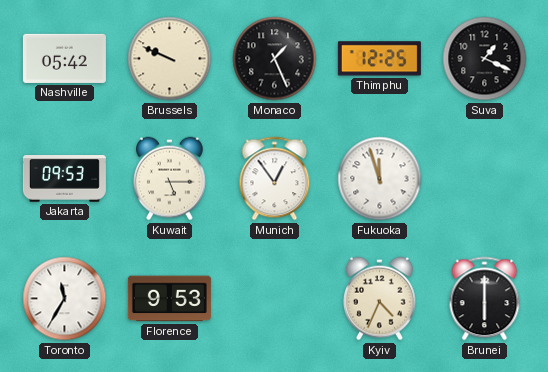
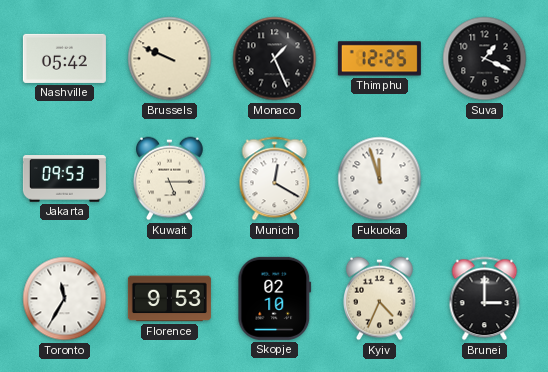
Munich: 12:54 -> 12:20 (275, 179)
Skopje: none -> 02:10 (275, 298)
Brunei: 6:00 -> 3:00 (485, 299)
